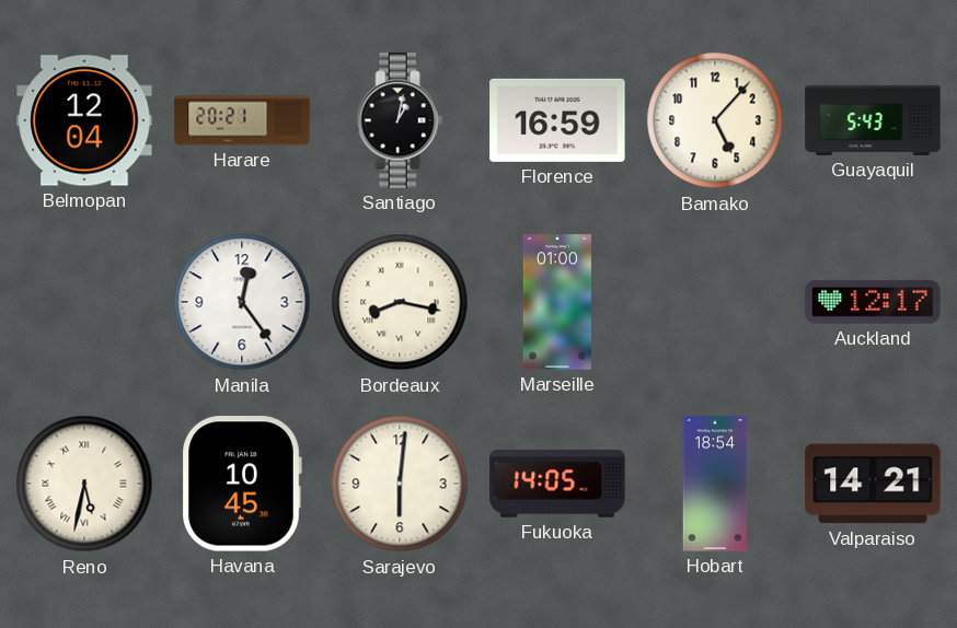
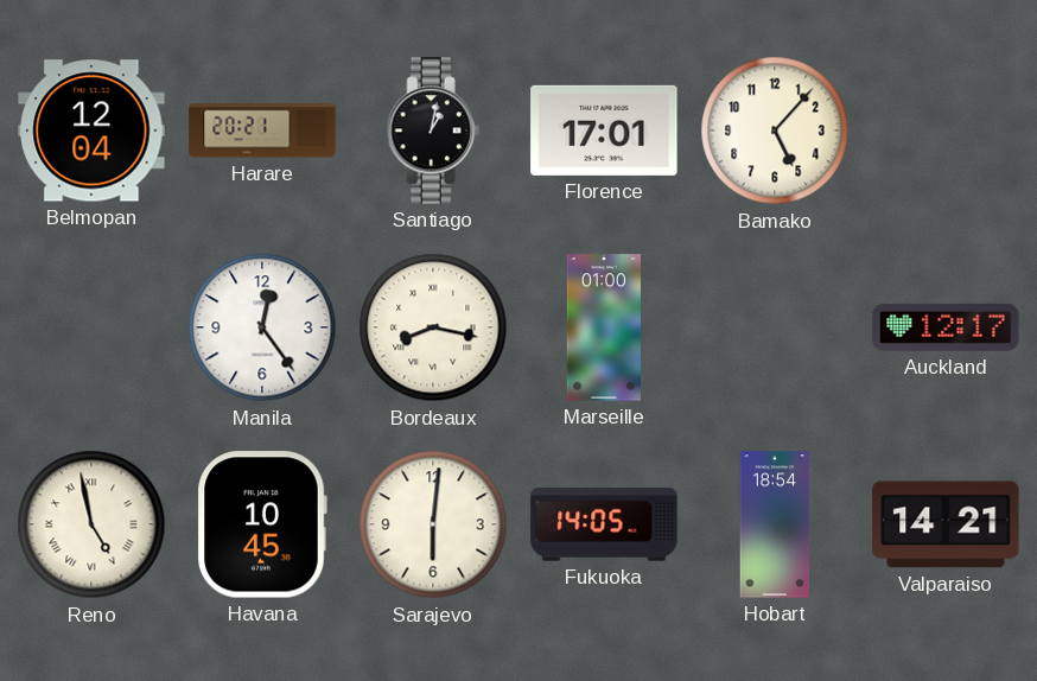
Florence: 16:59 -> 17:01 (604, 131)
Guayaquil: 5:43 -> none (873, 120)
Reno: 5:32 -> 4:58 (91, 524)
